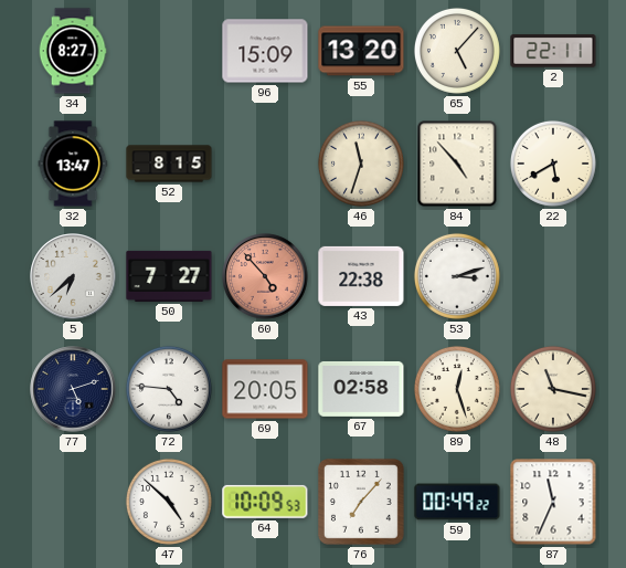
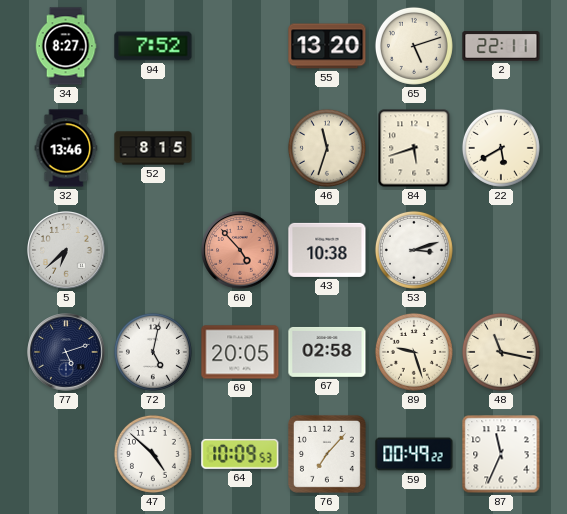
94: none -> 7:52 (153, 46)
96: 15:09 -> none (265, 51)
65: 5:07 -> 5:12 (414, 46)
32: 13:47 -> 13:46 (66, 148)
84: 4:53 -> 5:42 (414, 148)
50: 7:27 -> none (169, 276)
43: 22:38 -> 10:38 (327, 250)
72: 4:46 -> 5:02 (153, 352)
89: 12:27 -> 9:27 (414, 352)
